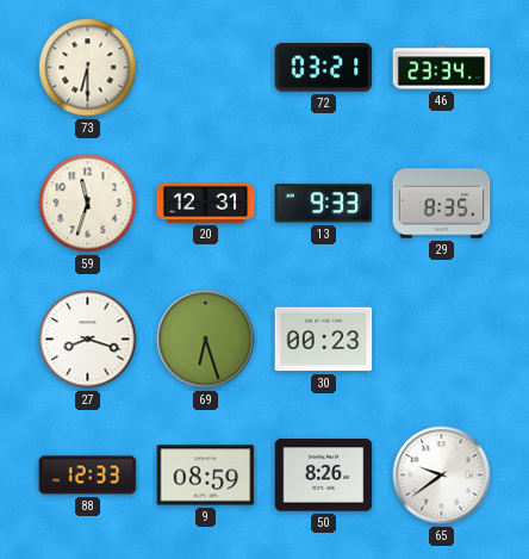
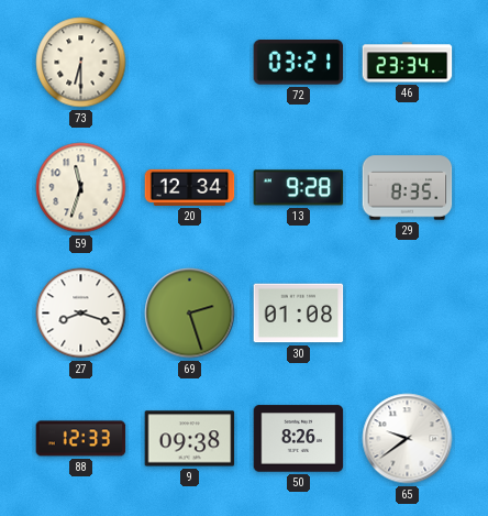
20: 12:31 -> 12:34 (190, 187)
13: 9:33 -> 9:28 (299, 188)
69: 6:27 -> 2:27 (190, 314)
30: 00:23 -> 01:08 (299, 314)
9: 08:59 -> 09:38 (190, 439)
